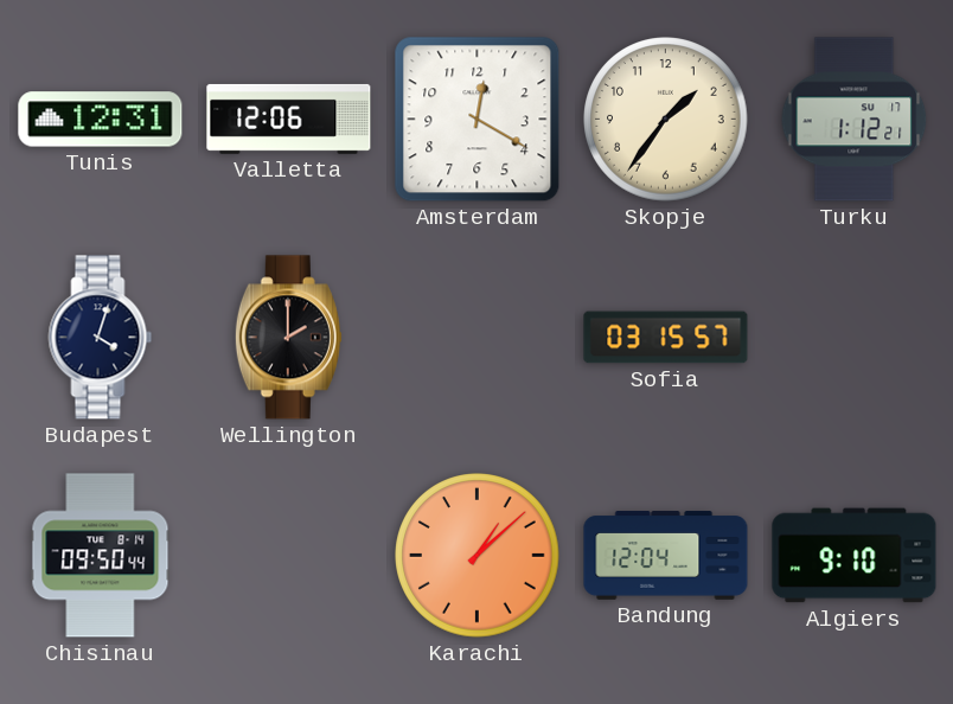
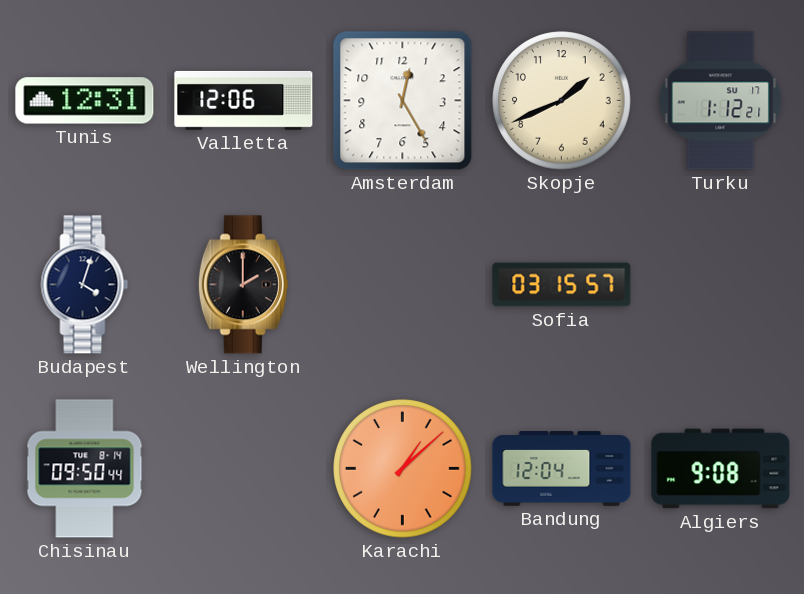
Amsterdam: 12:20 -> 12:25 (403, 101)
Skopje: 1:36 -> 1:41 (562, 101)
Algiers: 9:10 -> 9:08 (721, 469)
